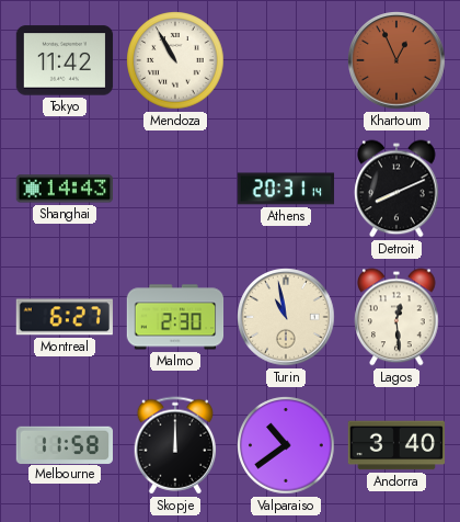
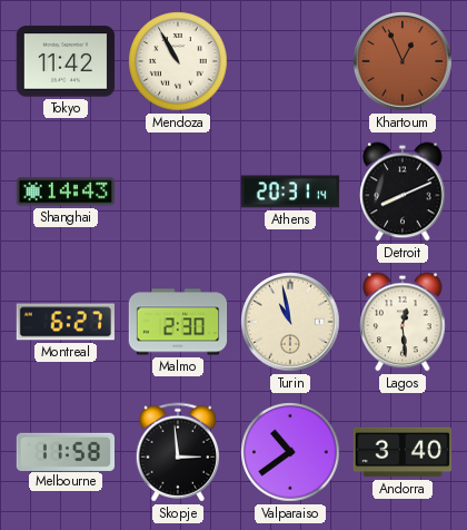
Skopje: 12:00 -> 2:59 (178, 452)
